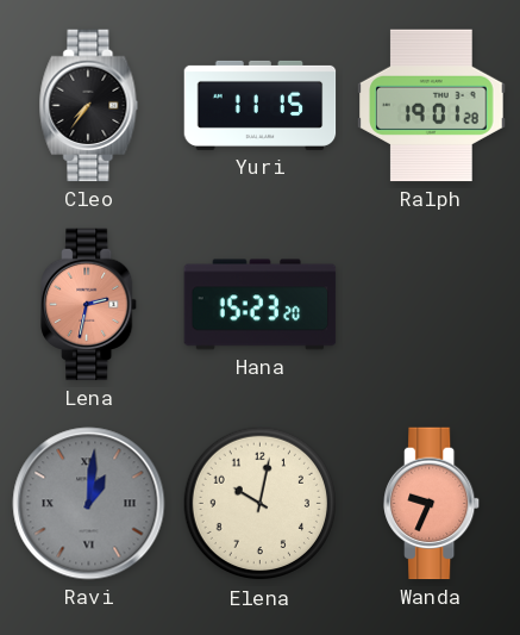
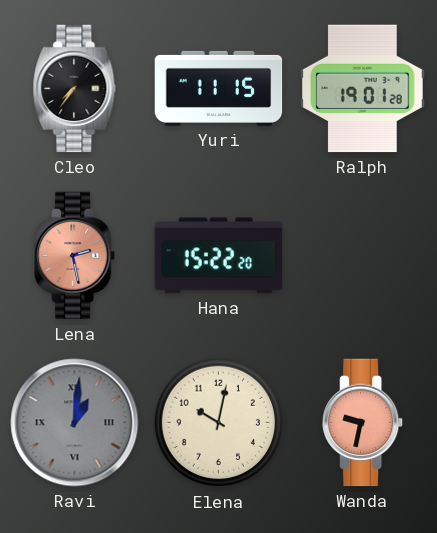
Lena: 2:32 -> 2:28 (75, 256)
Hana: 15:23 -> 15:22 (219, 256)
Wanda: 9:34 -> 9:32 (363, 423)
